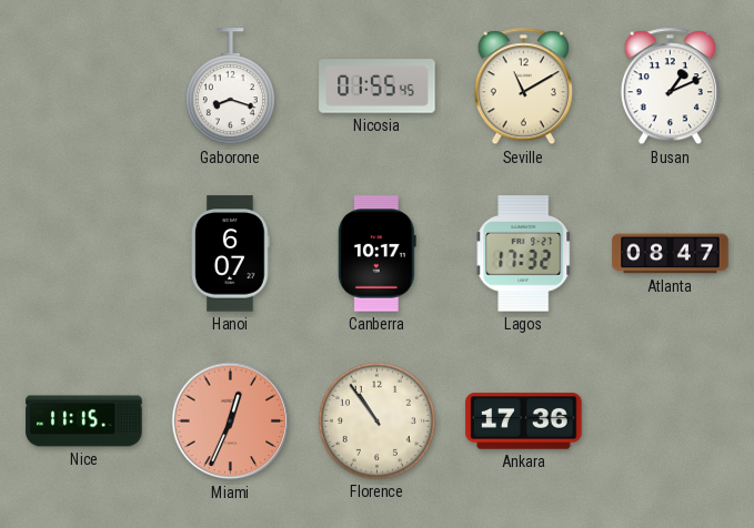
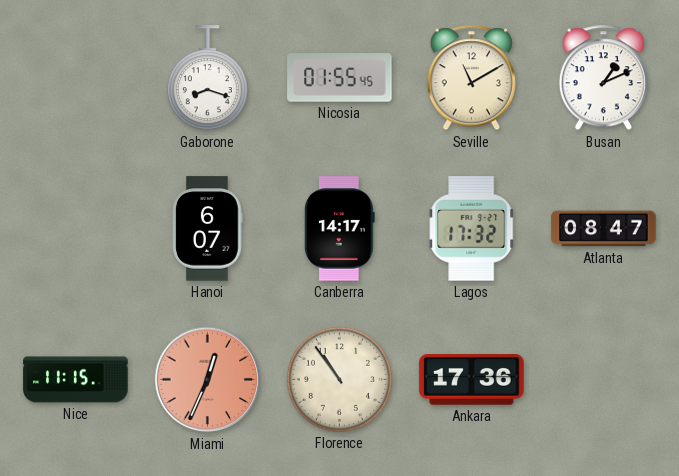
Canberra: 10:17 -> 14:17 (339, 229)
